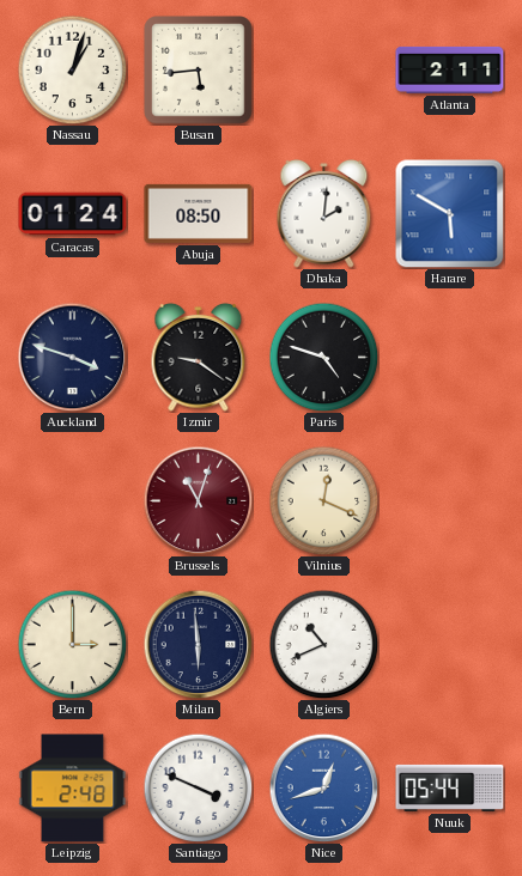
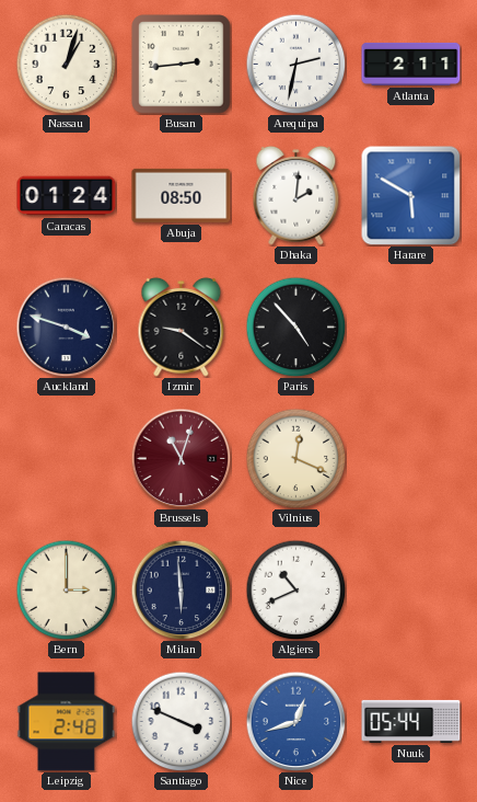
Busan: 5:44 -> 2:44 (182, 65)
Arequipa: none -> 2:32 (295, 64)
Paris: 4:48 -> 4:53 (295, 326)
